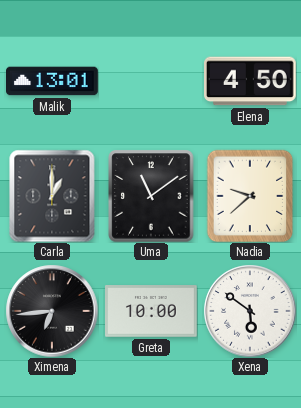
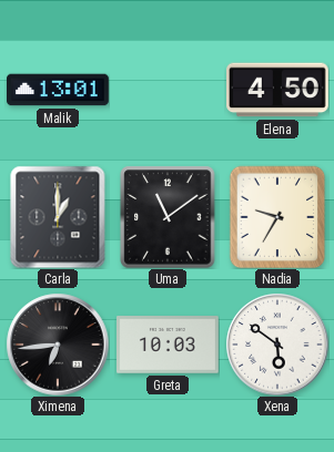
Nadia: 9:38 -> 9:35 (277, 217)
Greta: 10:00 -> 10:03 (169, 345)
